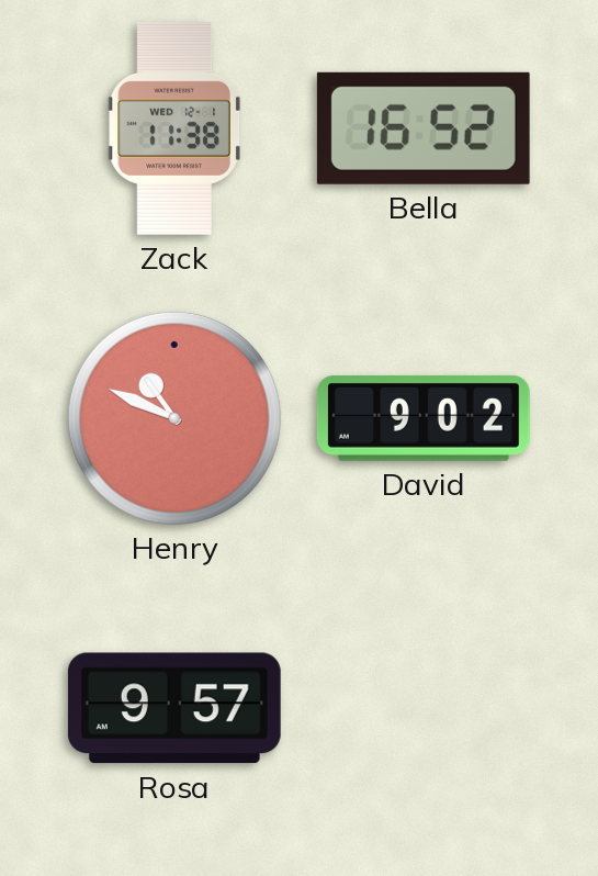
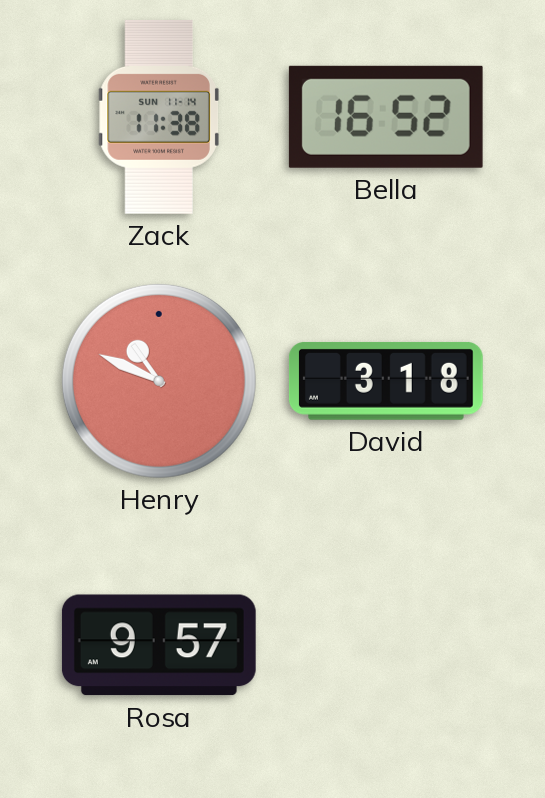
Zack date: WED 12-1 -> SUN 11-14 (159, 117)
David: 9:02 -> 3:18 (386, 381)
